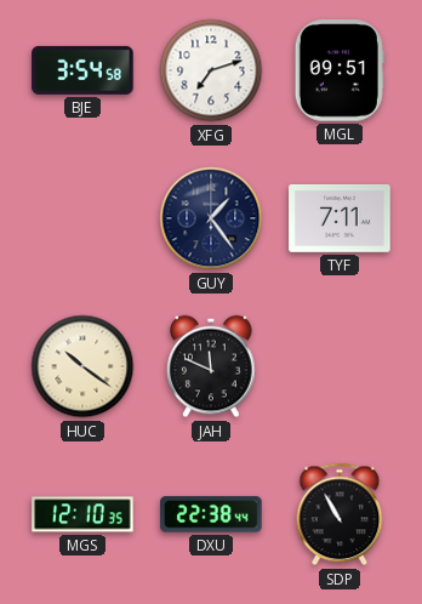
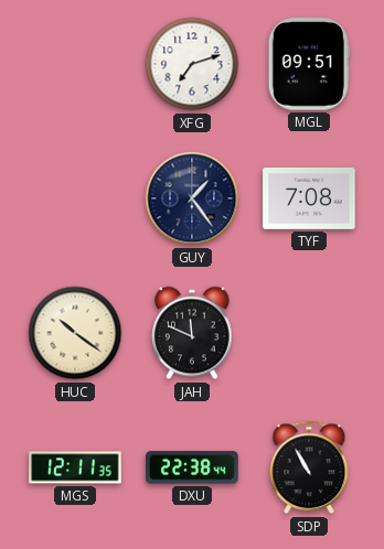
BJE: 3:54 -> none (82, 70)
TYF: 7:11 -> 7:08 (309, 200)
MGS: 12:10 -> 12:11 (75, 467)
